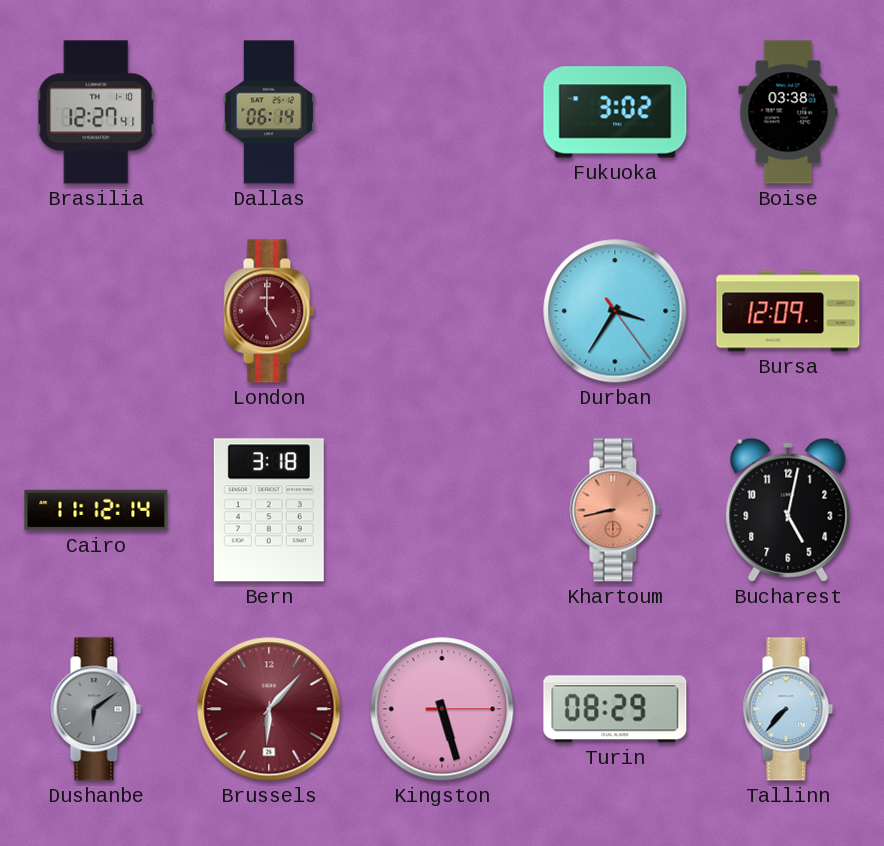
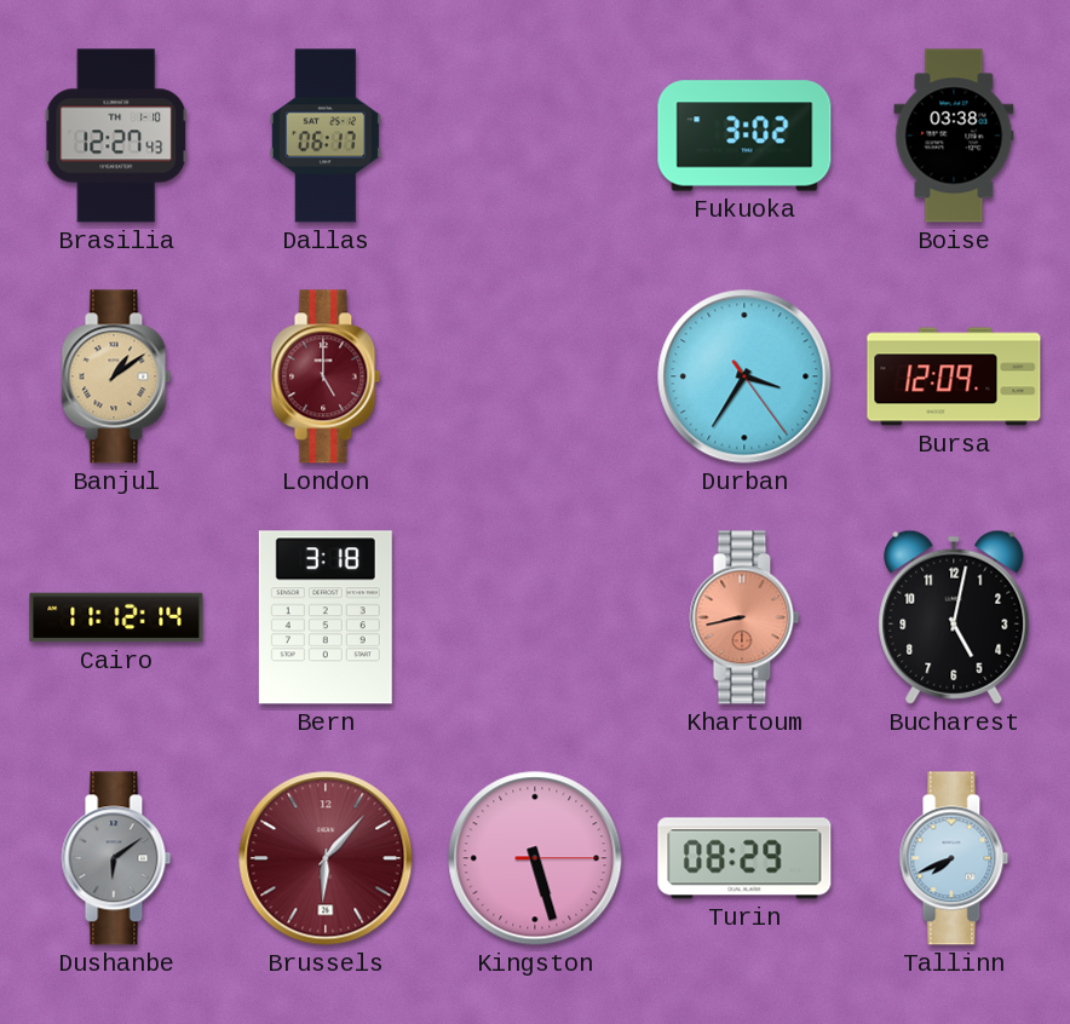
Brasilia: 12:27:41 -> 12:27:43 (116, 136)
Dallas: 06:14 -> 06:17 (326, 136)
Banjul: none -> 1:09 (116, 376)
Tallinn: 7:37 -> 7:41 (954, 858)
